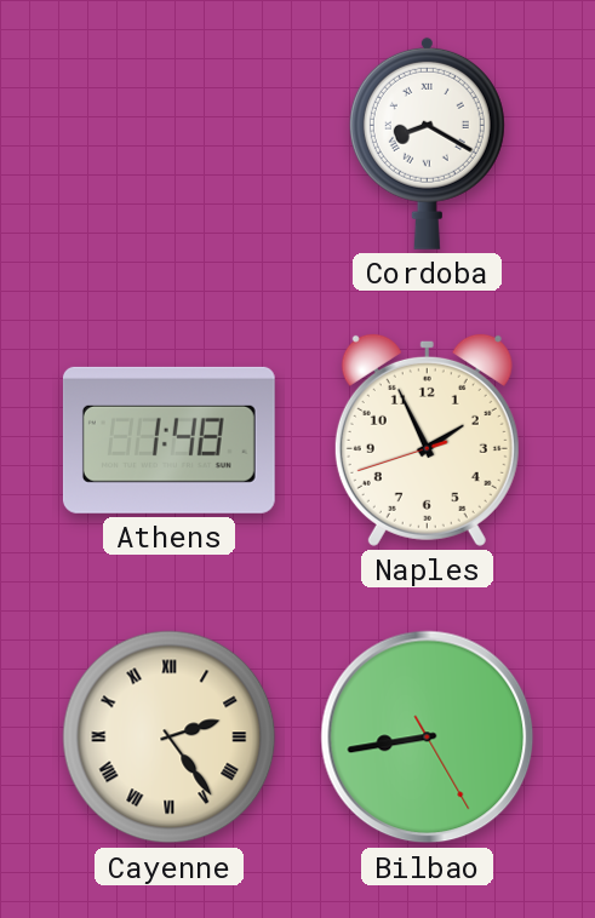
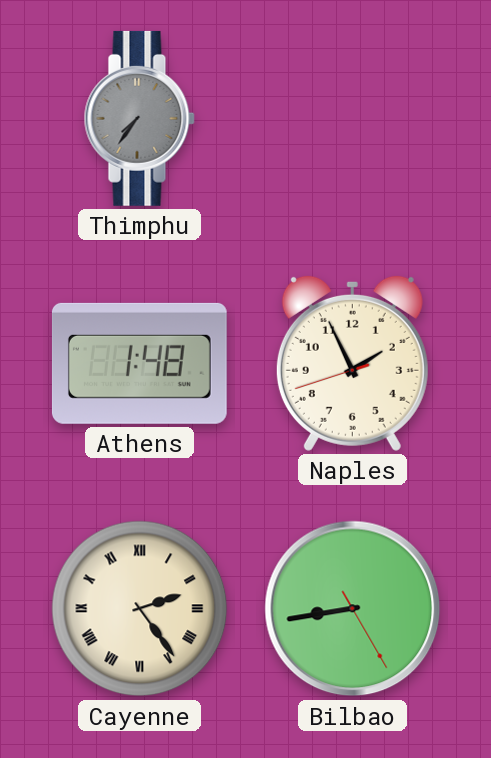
Thimphu: none -> 7:36 (139, 118)
Cordoba: 8:20 -> none (427, 143)
